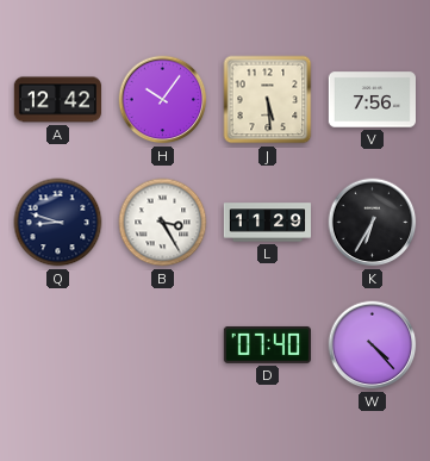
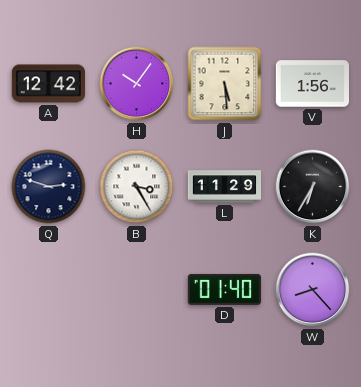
V: 7:56 -> 1:56 (312, 84)
Q: 8:48 -> 2:48 (49, 187)
D: 07:40 -> 01:40 (224, 289)
W: 4:23 -> 8:23 (313, 290)
